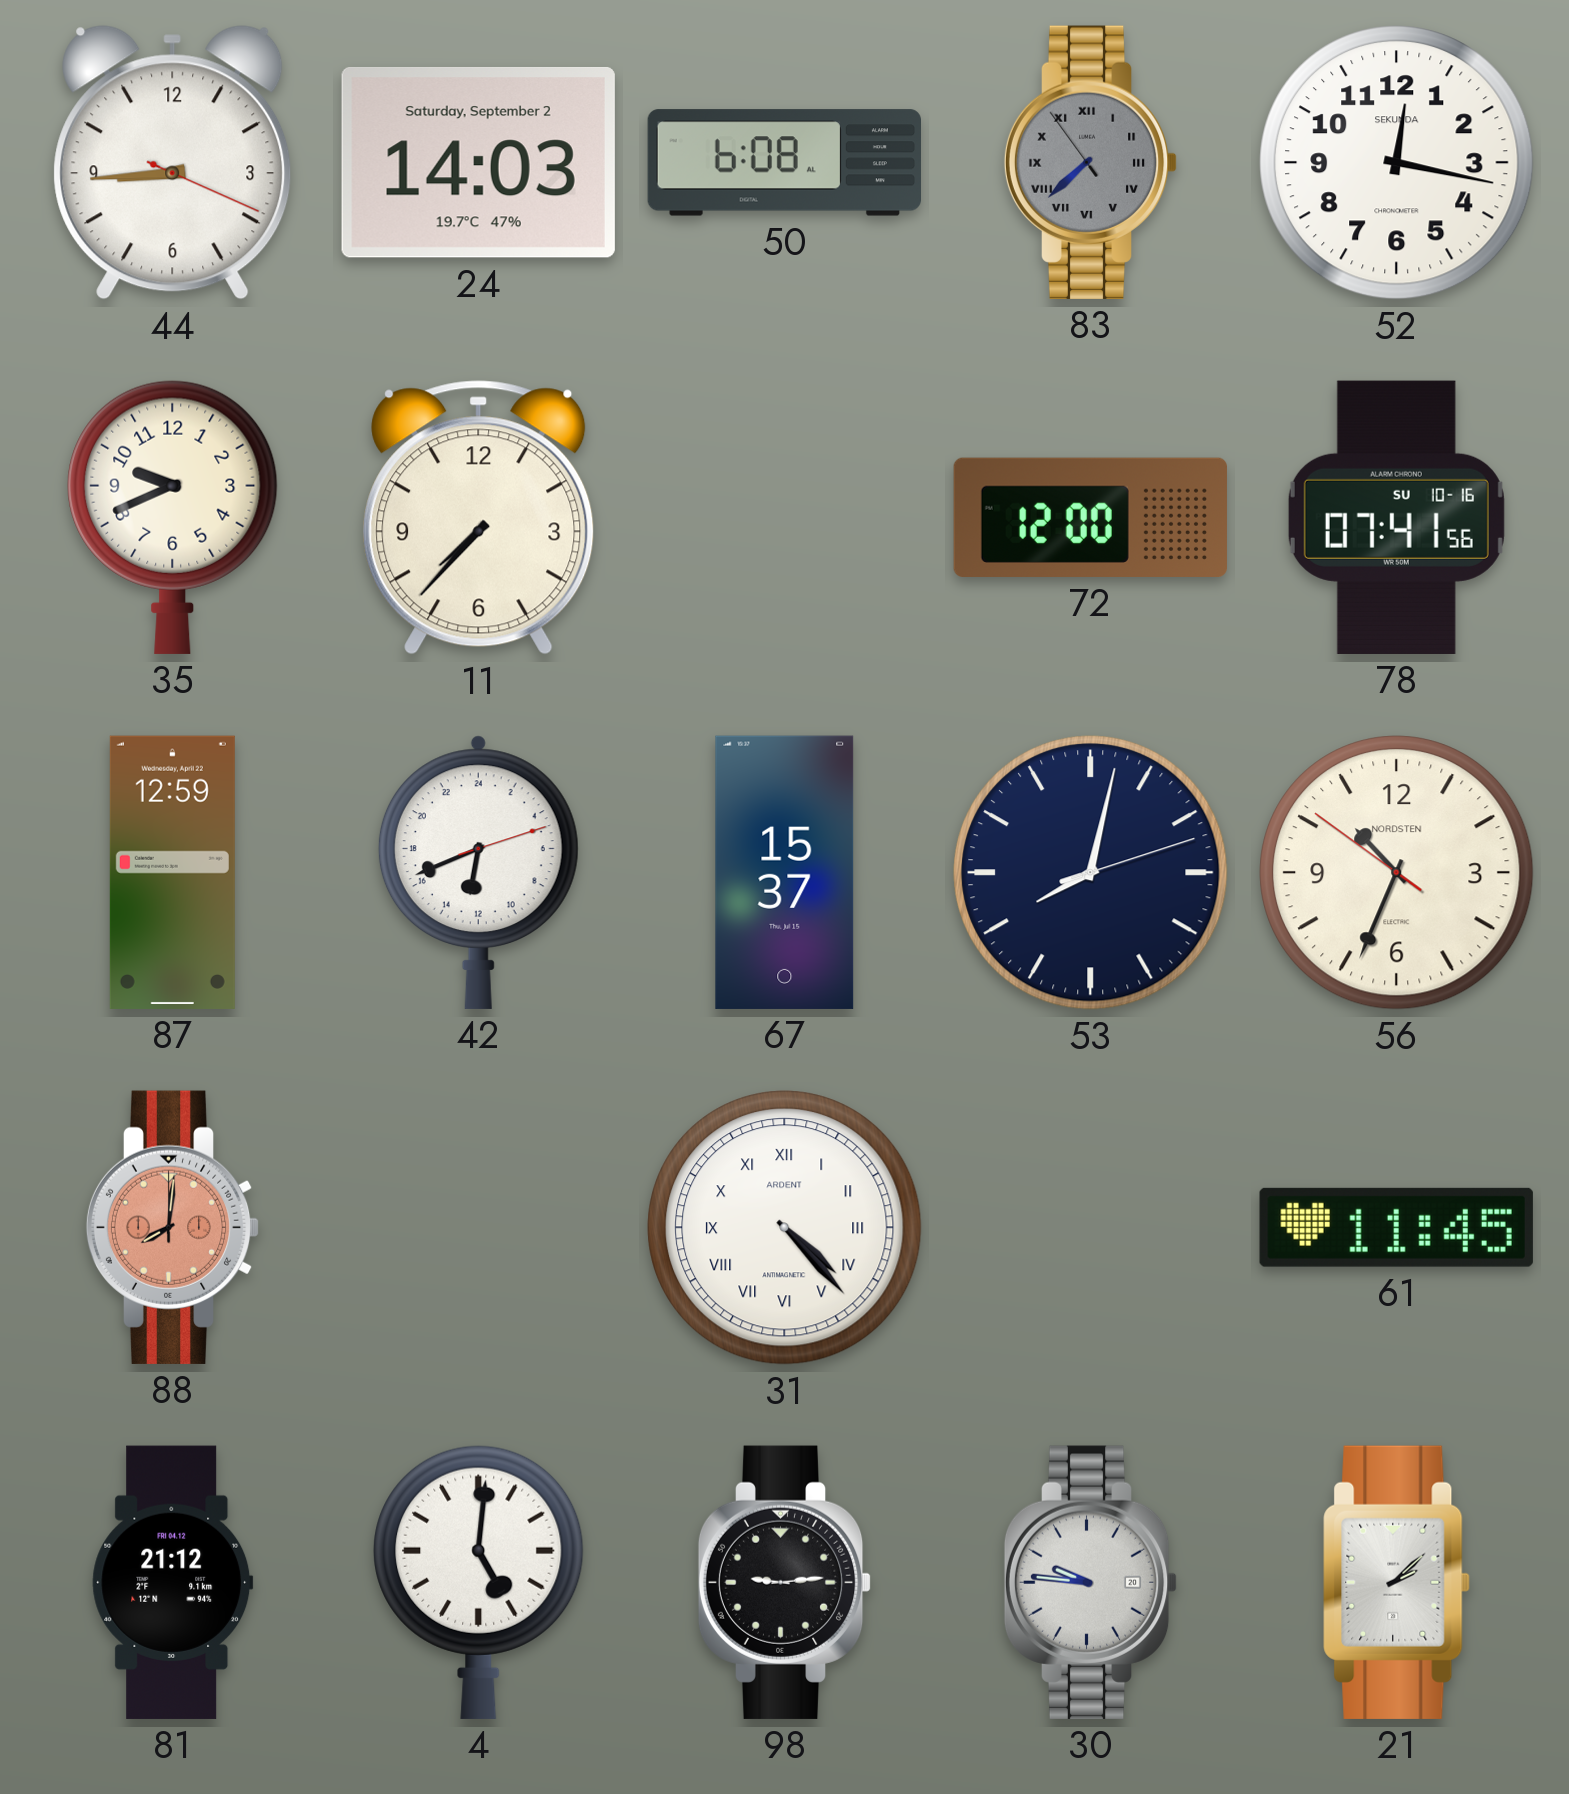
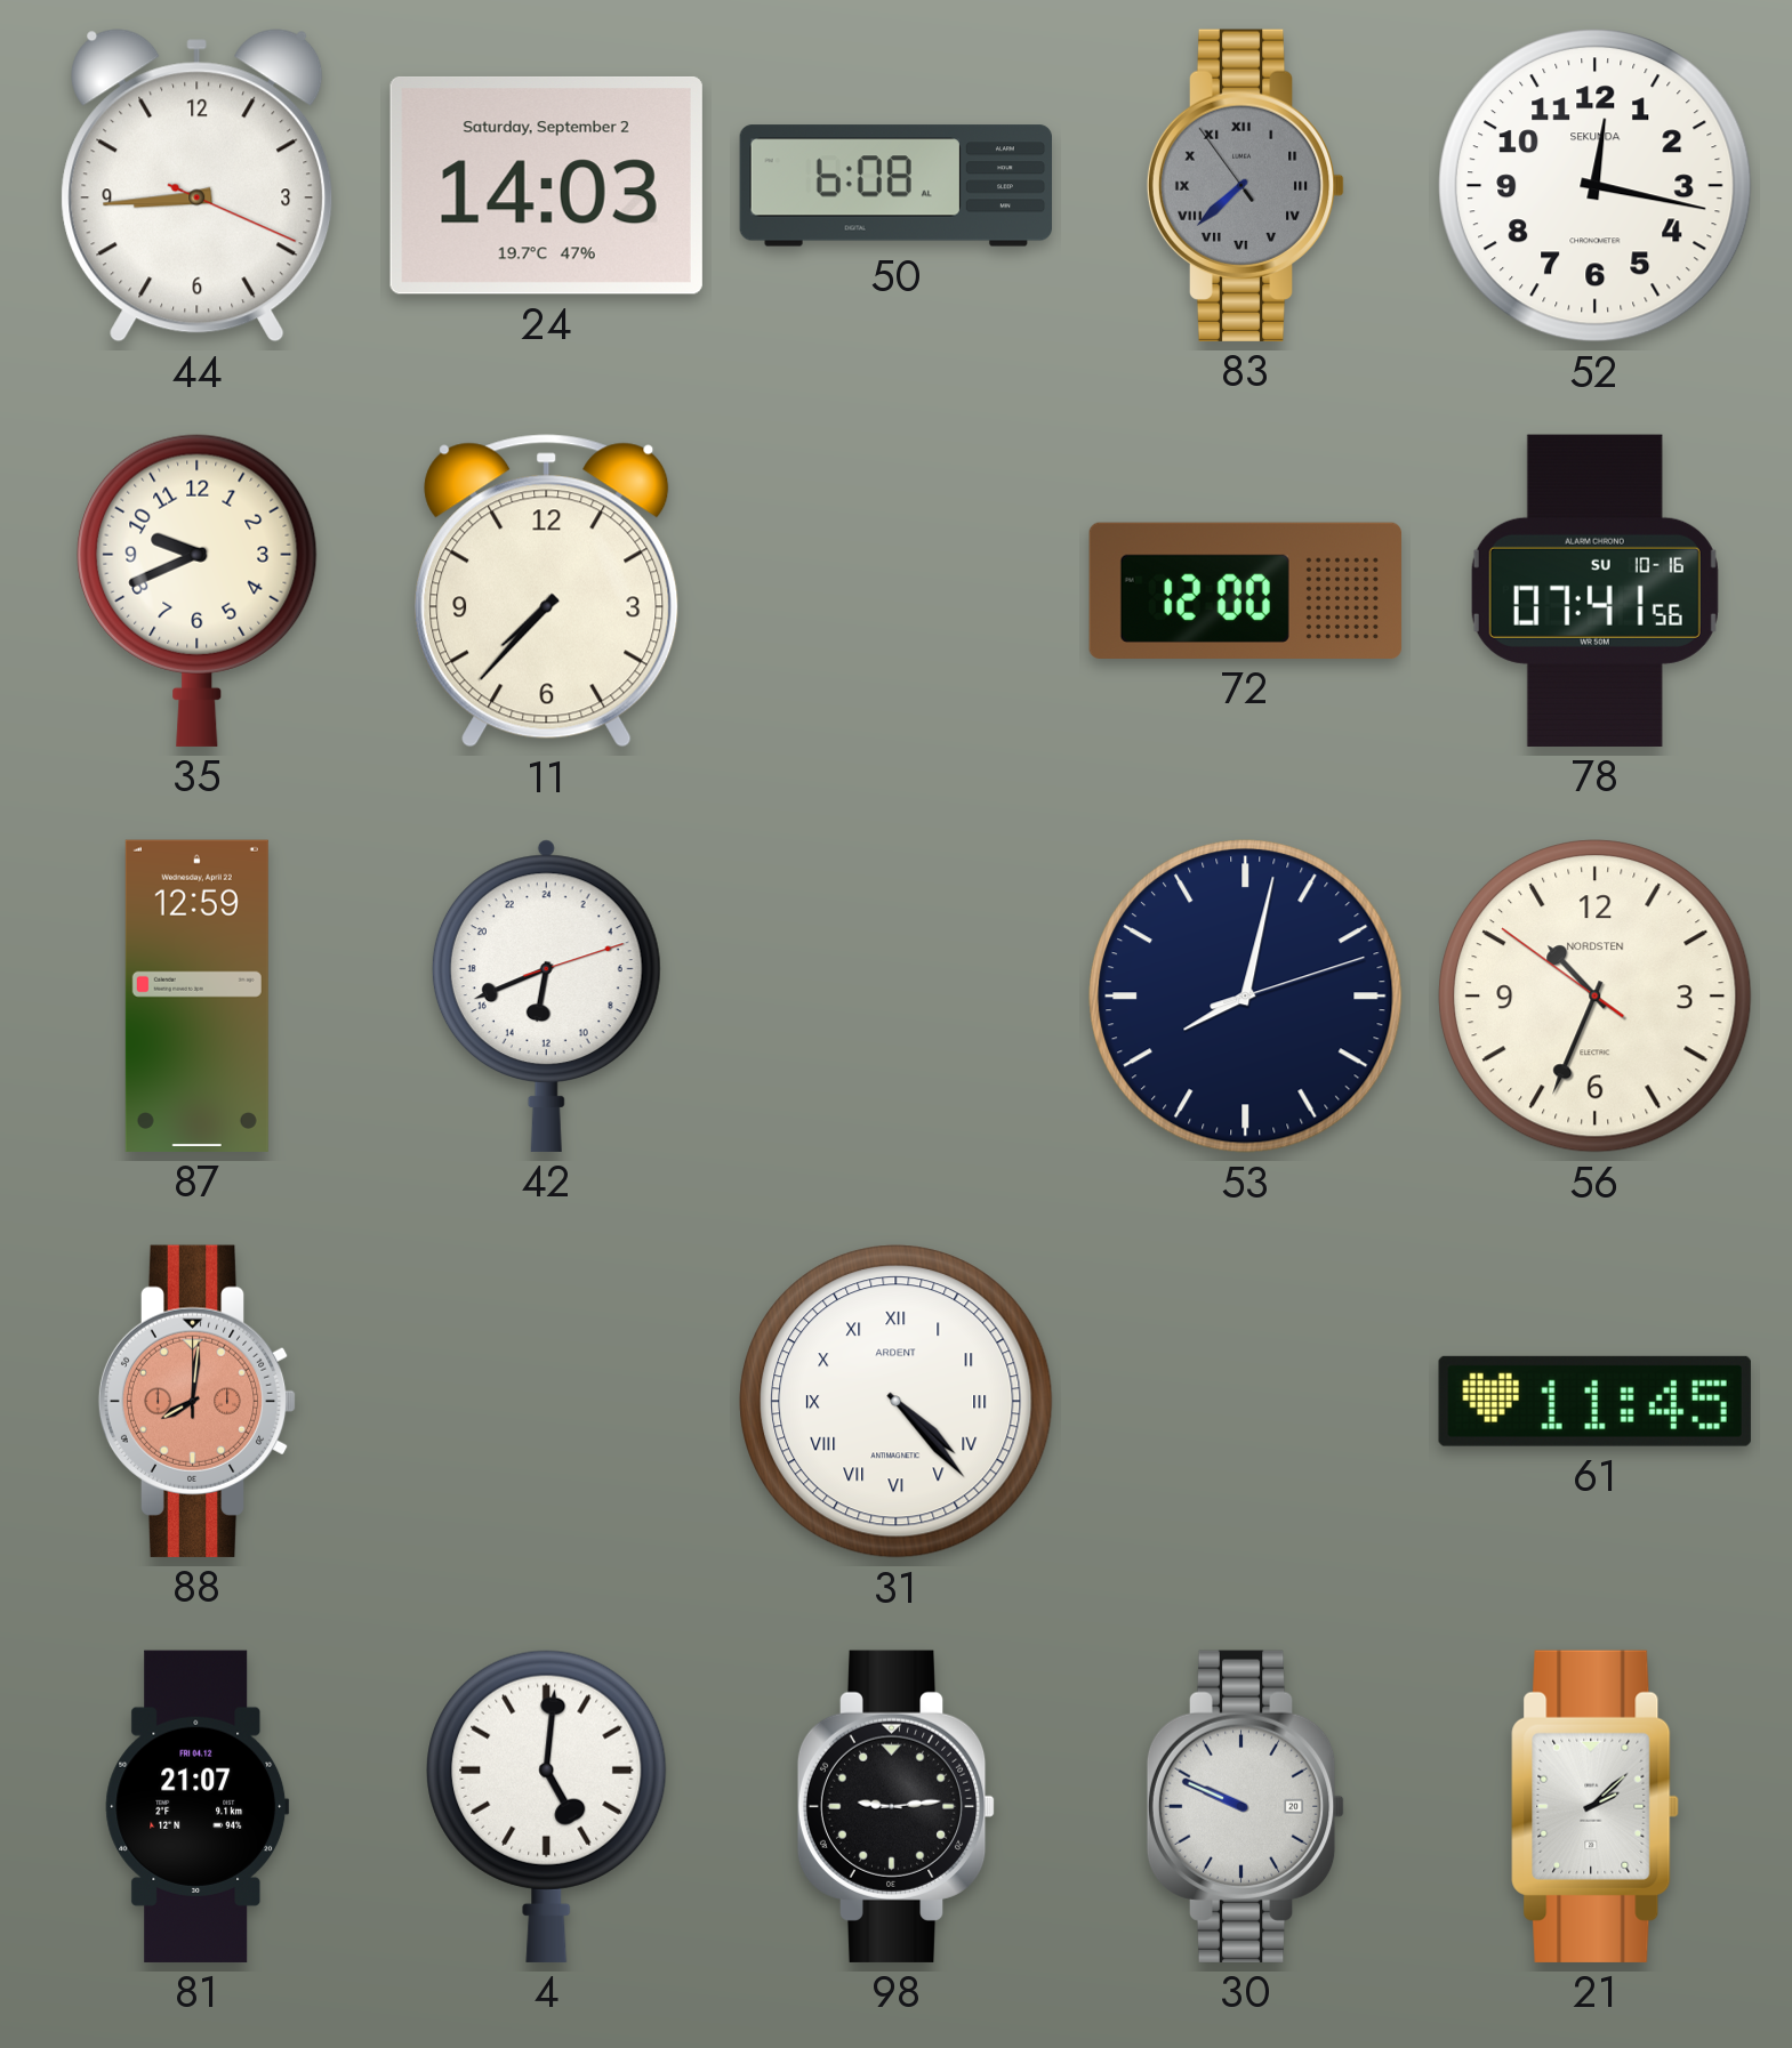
67: 15:37 -> none (785, 872)
81: 21:12 -> 21:07 (198, 1806)
30: 9:46 -> 9:49 (1246, 1806)
